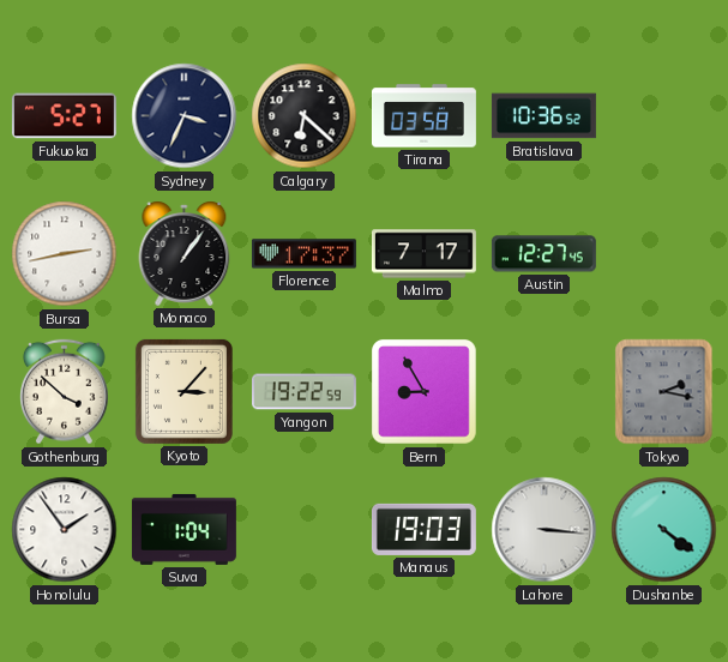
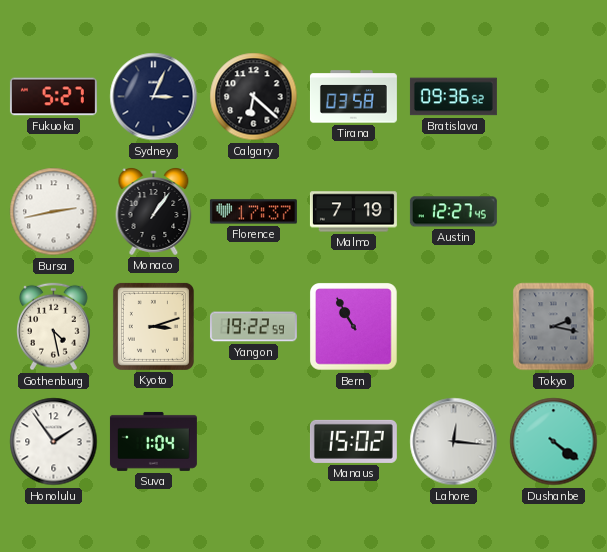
Sydney: 3:34 -> 3:04 (154, 97)
Bratislava: 10:36 -> 09:36 (453, 97)
Malmo: 7:17 -> 7:19 (353, 212)
Gothenburg: 3:52 -> 4:28 (54, 327)
Kyoto: 3:07 -> 3:12 (153, 326)
Bern: 8:55 -> 10:55 (354, 327)
Manaus: 19:03 -> 15:02 (353, 441)
Lahore: 3:16 -> 12:16 (454, 442)
